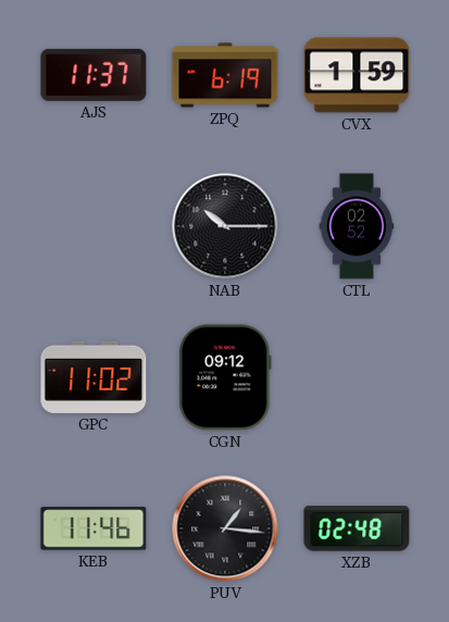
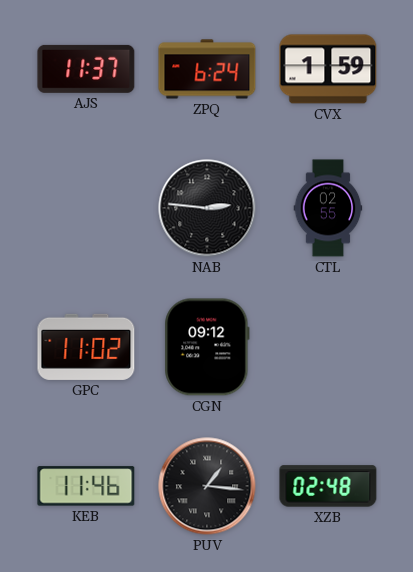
ZPQ: 6:19 -> 6:24 (207, 69)
NAB: 10:15 -> 2:46 (207, 208)
CTL: 02:52 -> 02:55 (328, 208)
